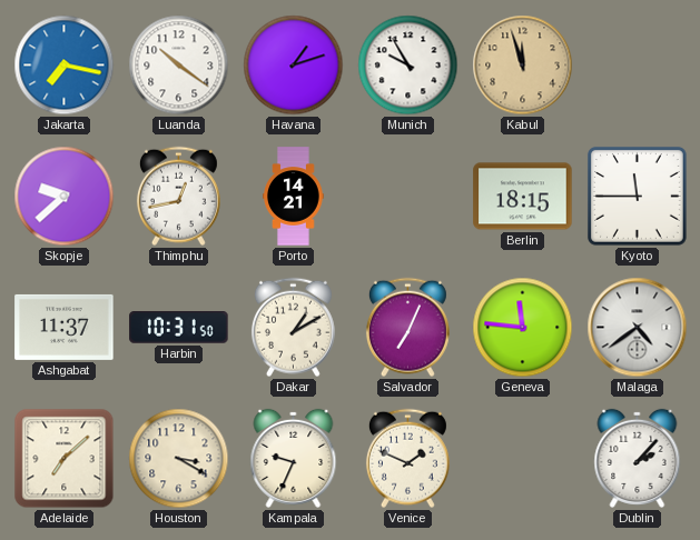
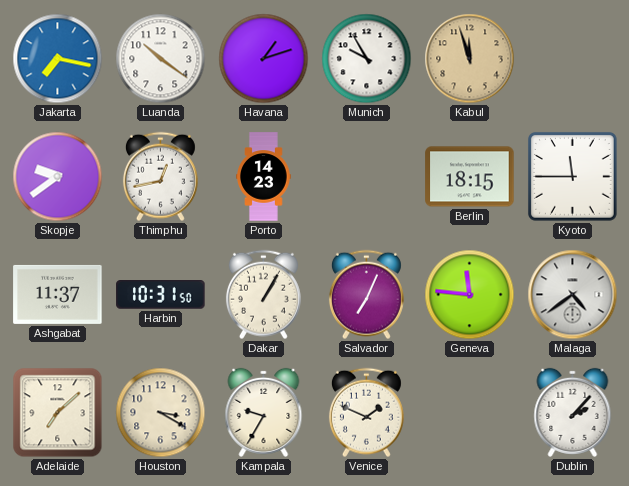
Skopje: 9:38 -> 9:39 (58, 177)
Porto: 14:21 -> 14:23 (264, 177)
Dakar: 1:10 -> 1:05 (263, 295)
Kampala: 9:34 -> 9:35 (264, 412)
